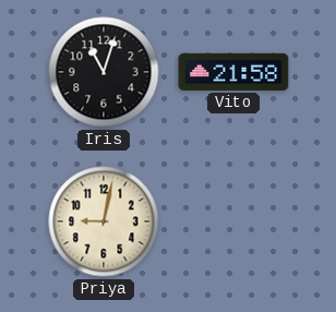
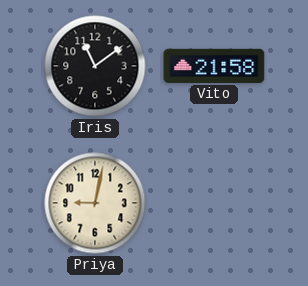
Iris: 11:03 -> 11:09 (95, 66)
